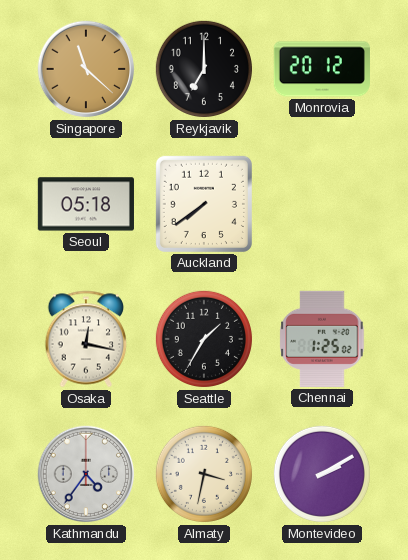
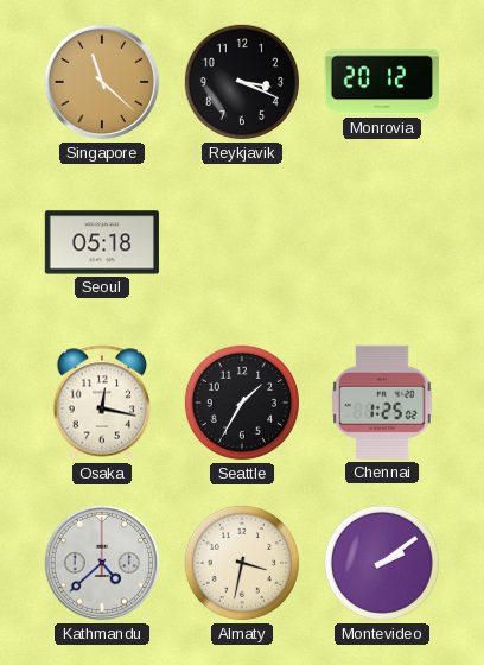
Reykjavik: 7:00 -> 3:19 (242, 82)
Auckland: 7:39 -> none (204, 204)
Kathmandu: 4:36 -> 4:38 (102, 563)
Montevideo: 2:10 -> 2:09 (382, 563)
